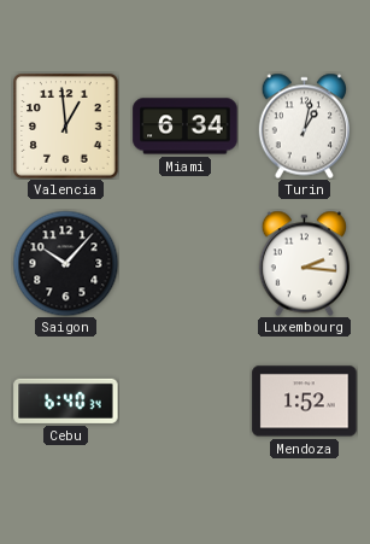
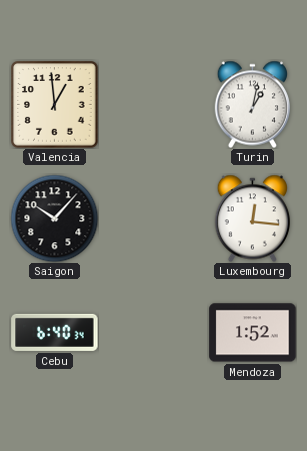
Miami: 6:34 -> none (186, 127)
Luxembourg: 2:16 -> 12:16 (252, 218)
